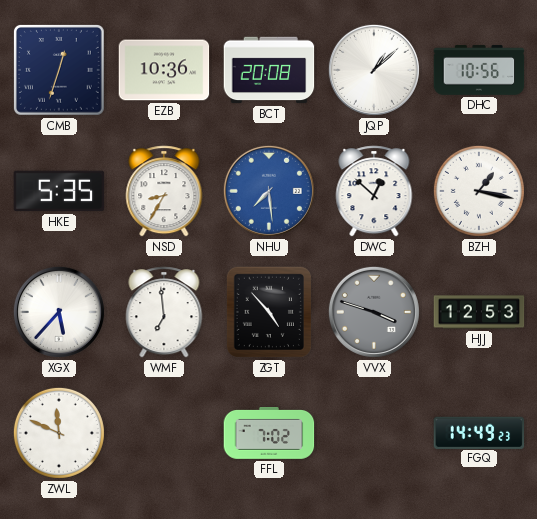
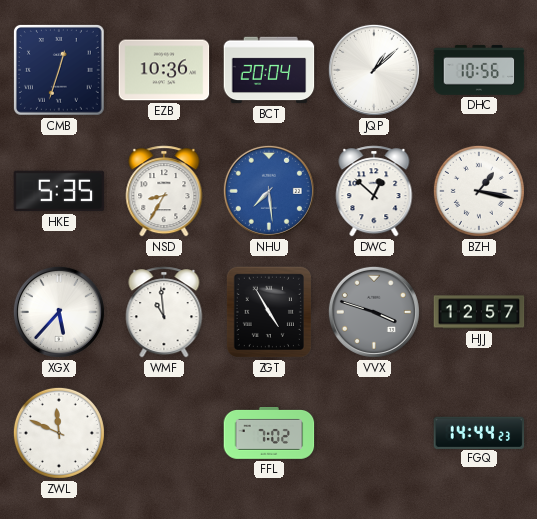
BCT: 20:08 -> 20:04 (269, 70)
WMF: 6:59 -> 10:59 (164, 312)
ZGT: 4:53 -> 4:55 (269, 312)
HJJ: 12:53 -> 12:57 (479, 312)
FGQ: 14:49 -> 14:44 (479, 432)
